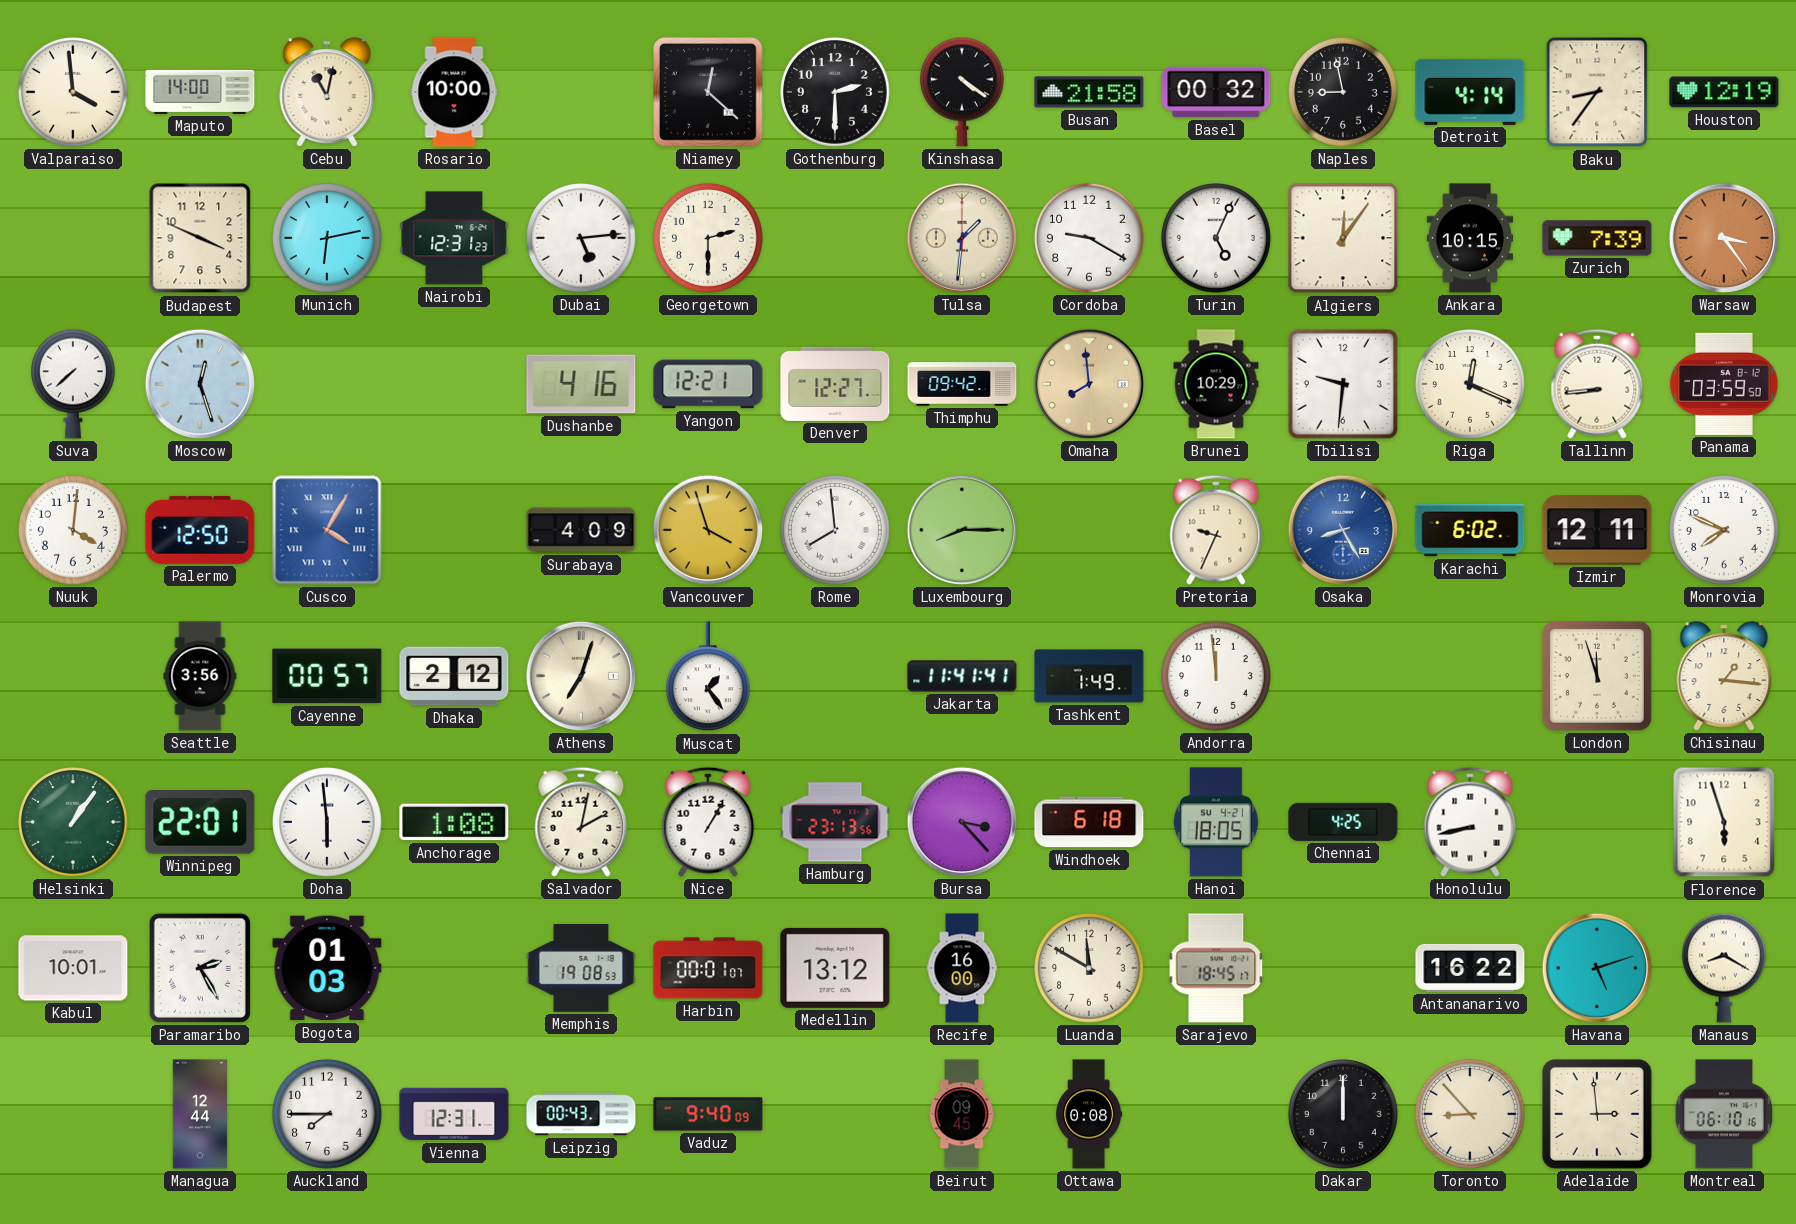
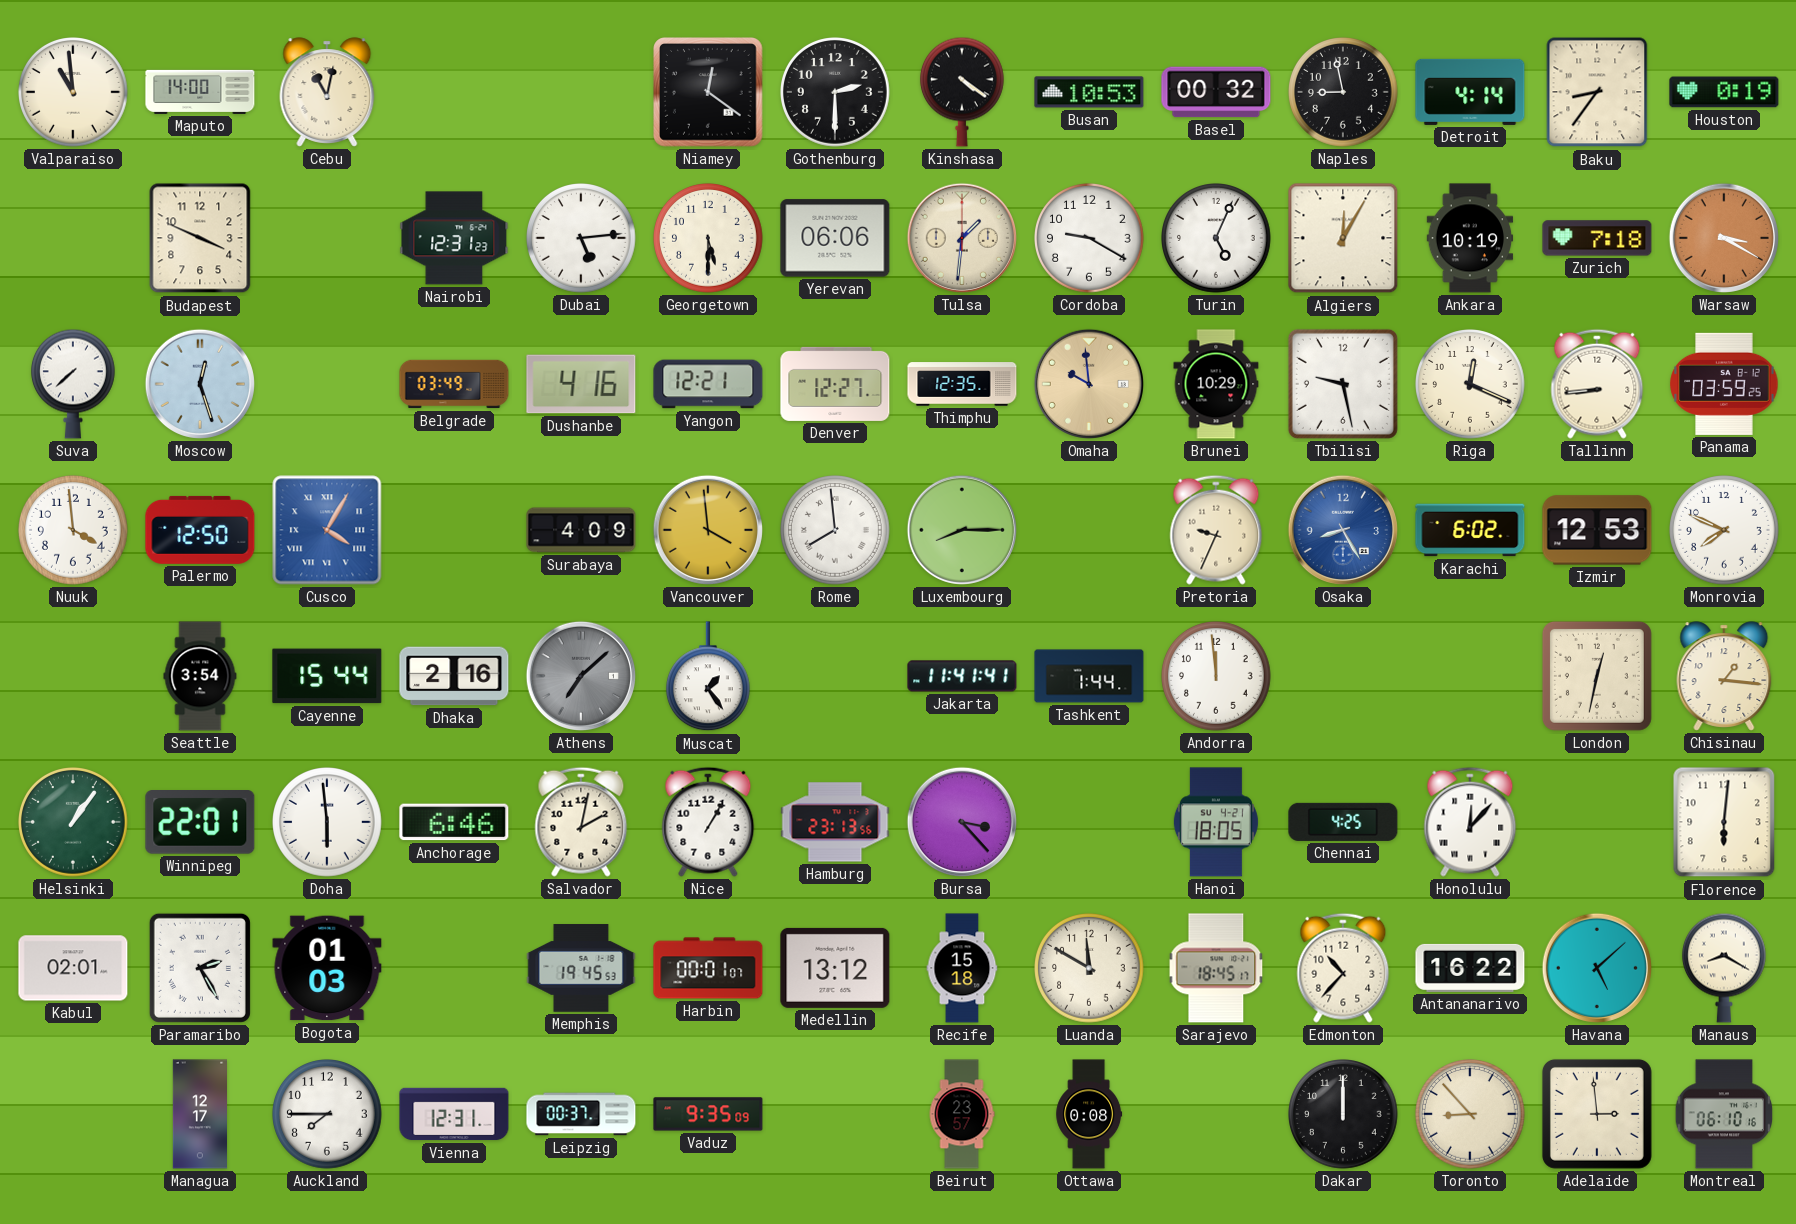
Valparaiso: 3:59 -> 10:59 (74, 93)
Rosario: 10:00 -> none (454, 92)
Niamey: 12:22 -> 12:21 (709, 93)
Busan: 21:58 -> 10:53 (1089, 92)
Houston: 12:19 -> 0:19 (1724, 92)
Munich: 6:13 -> none (328, 239)
Georgetown: 2:30 -> 5:30 (709, 239)
Yerevan: none -> 06:06 (835, 238)
Algiers: 12:06 -> 12:05 (1343, 238)
Ankara: 10:15 -> 10:19 (1470, 238)
Zurich: 7:39 -> 7:18 (1597, 238)
Warsaw: 3:24 -> 3:20 (1724, 238)
Belgrade: none -> 03:49 (454, 384)
Thimphu: 09:42 -> 12:35 (962, 384)
Omaha: 7:59 -> 9:59 (1089, 384)
Tbilisi: 9:31 -> 9:28 (1343, 384)
Panama: 03:59:50 -> 03:59:25 (1724, 384)
Nuuk: 4:01 -> 3:59 (74, 531)
Vancouver: 3:57 -> 3:59 (708, 530)
Izmir: 12:11 -> 12:53 (1597, 530)
Seattle: 3:56 -> 3:54 (200, 676)
Cayenne: 00:57 -> 15:44 (327, 676)
Dhaka: 2:12 -> 2:16 (454, 676)
Athens: 7:03 -> 7:08 (581, 676)
Athens dial: cream -> grey (581, 676)
Tashkent: 1:49 -> 1:44 (1089, 676)
London: 11:57 -> 12:32 (1597, 676)
Anchorage: 1:08 -> 6:46 (454, 822)
Windhoek: 6:18 -> none (1089, 822)
Honolulu: 8:43 -> 12:07 (1470, 822)
Florence: 5:57 -> 6:01 (1724, 822)
Kabul: 10:01 -> 02:01 (73, 968)
Memphis: 19:08 -> 19:45 (581, 968)
Recife: 16:00 -> 15:18 (962, 968)
Edmonton: none -> 10:37 (1343, 968)
Havana: 5:12 -> 5:08 (1597, 968)
Managua: 12:44 -> 12:17 (200, 1114)
Leipzig: 00:43 -> 00:37 (581, 1114)
Vaduz: 9:40 -> 9:35 (708, 1114)
Beirut: 09:45 -> 23:57 (962, 1114)
